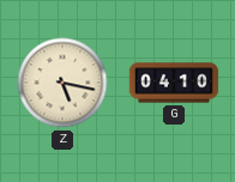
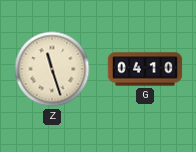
Z: 5:17 -> 11:27 (52, 69)
